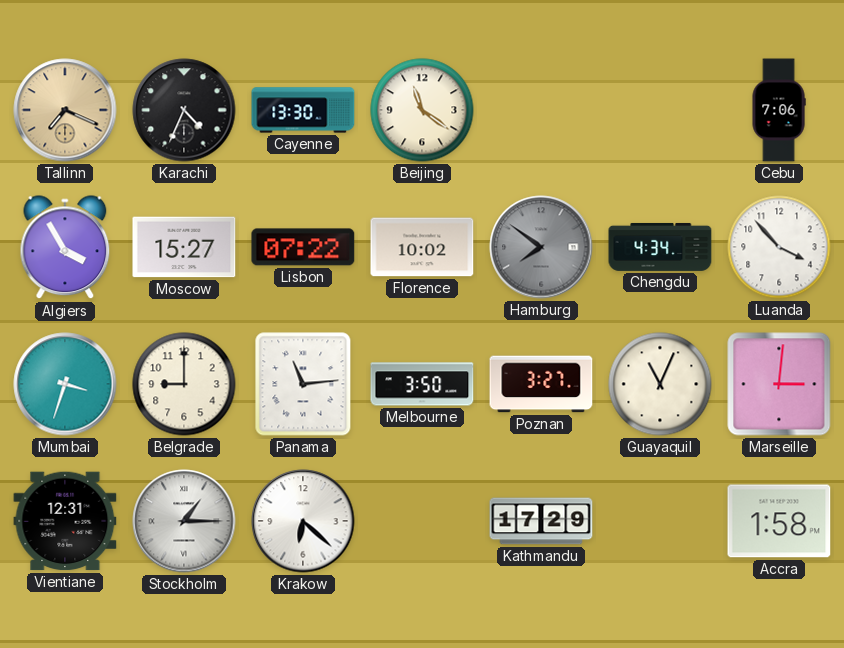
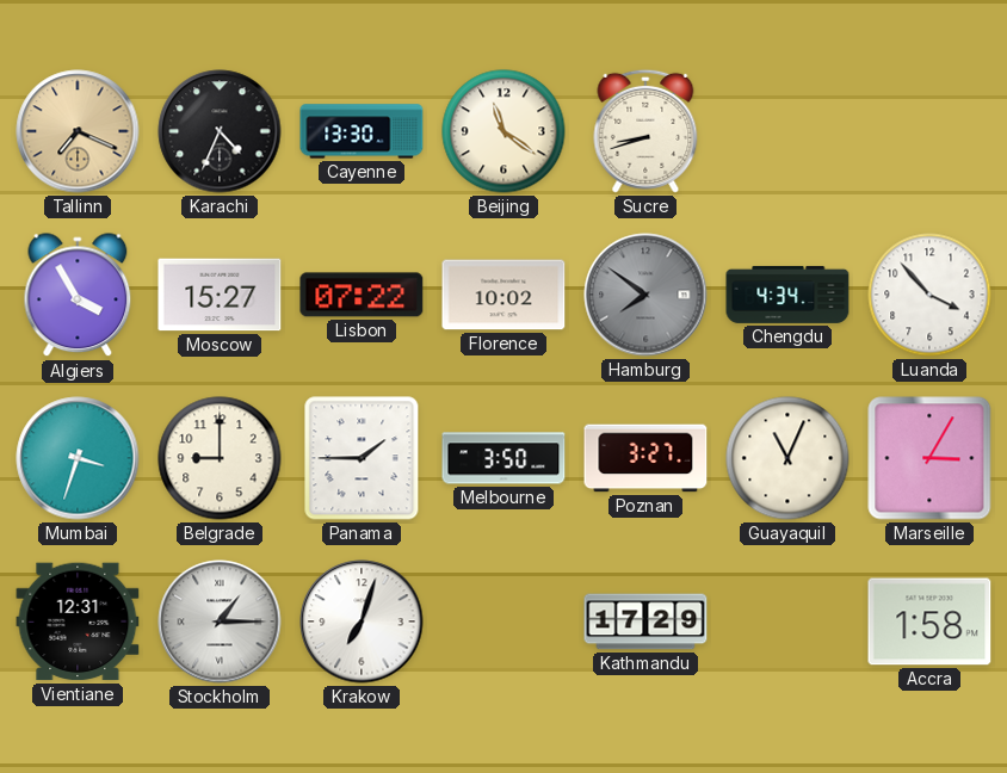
Sucre: none -> 8:42 (645, 131)
Cebu: 7:06 -> none (779, 110)
Panama: 11:14 -> 1:45 (362, 458)
Marseille: 3:01 -> 3:05 (929, 458)
Krakow: 6:22 -> 7:03 (362, 622)
